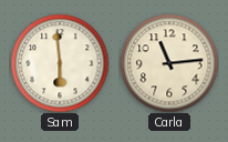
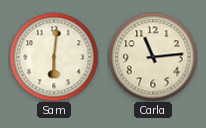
Sam: 5:59 -> 6:01 (54, 57)
